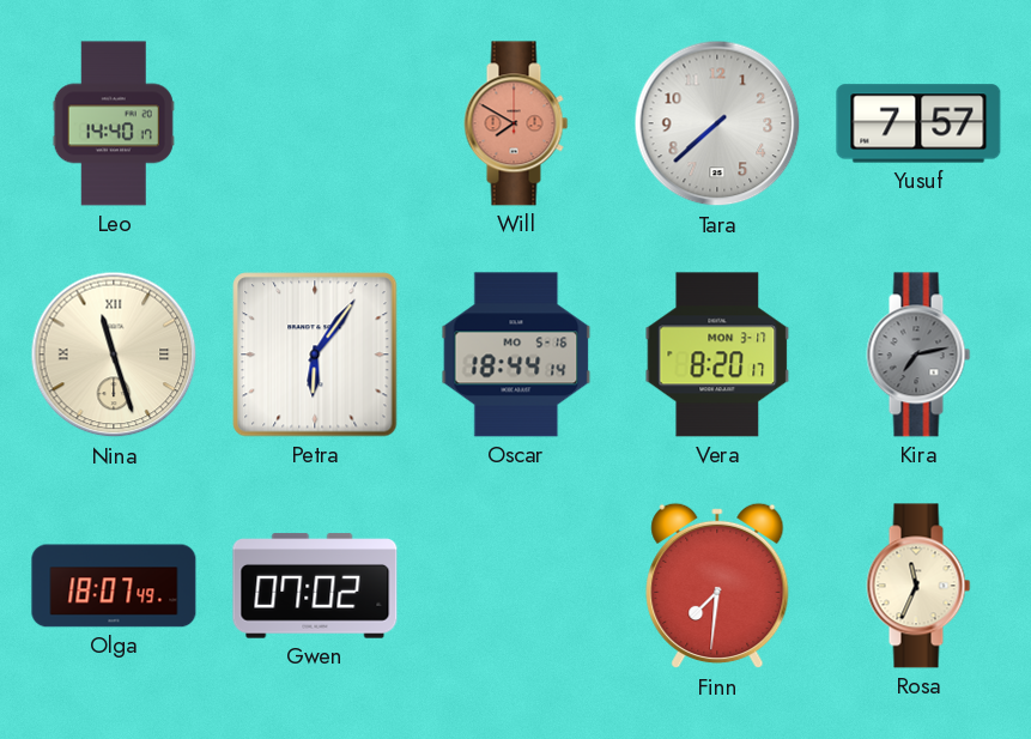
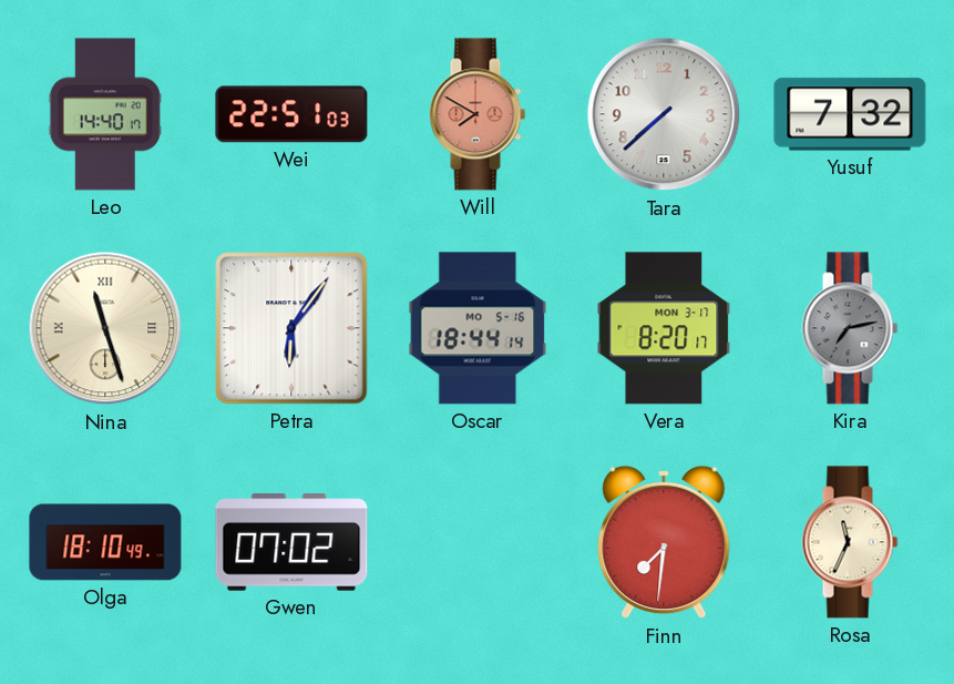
Wei: none -> 22:51 (291, 114)
Yusuf: 7:57 -> 7:32 (850, 114)
Olga: 18:07 -> 18:10 (105, 542)
